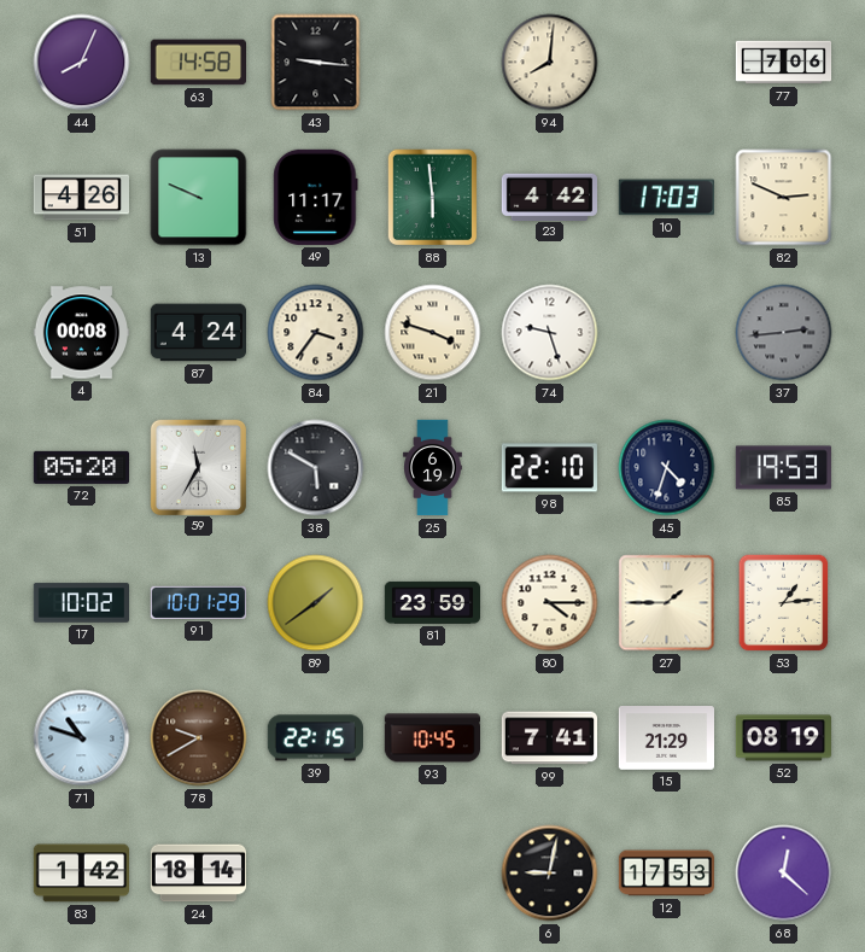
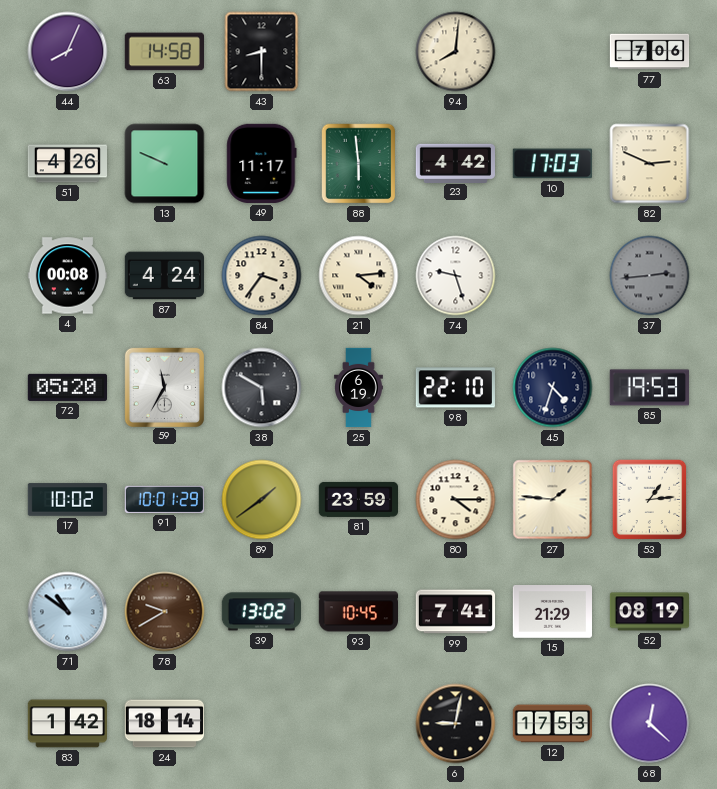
43: 9:16 -> 8:30 (262, 52)
21: 3:48 -> 4:14 (359, 276)
27: 1:45 -> 1:46 (553, 500)
71: 10:48 -> 10:51 (68, 612)
39: 22:15 -> 13:02 (261, 612)
